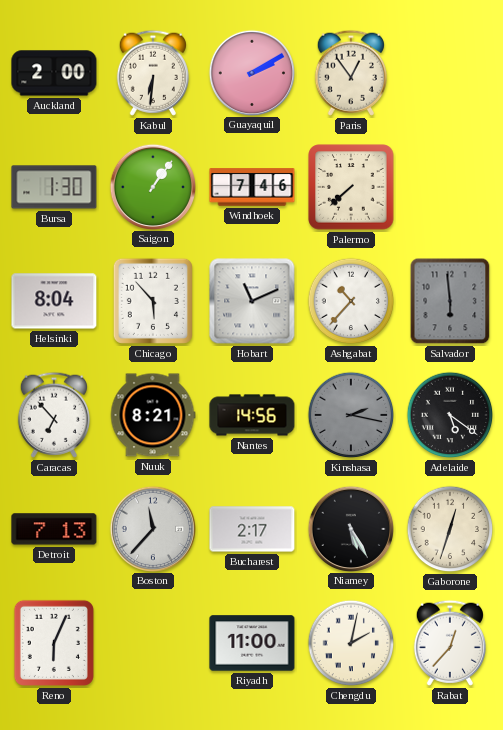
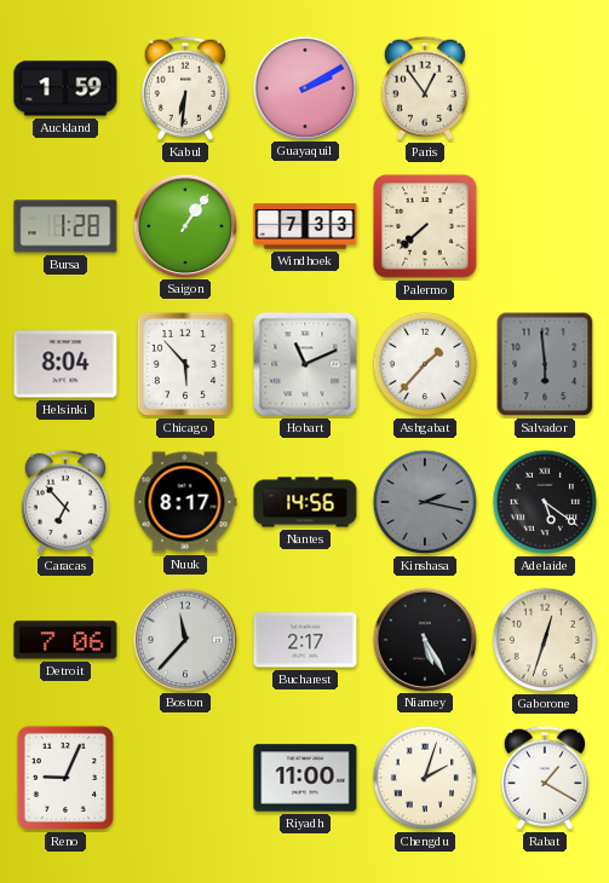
Auckland: 2:00 -> 1:59 (65, 88)
Bursa: 1:30 -> 1:28 (65, 226)
Windhoek: 7:46 -> 7:33 (305, 226)
Ashgabat: 10:37 -> 1:37 (425, 364)
Nuuk: 8:21 -> 8:17 (185, 502)
Detroit: 7:13 -> 7:06 (65, 640)
Reno: 6:04 -> 9:04 (65, 778)
Chengdu: 2:02 -> 2:03 (425, 778)
Rabat: 12:37 -> 1:20 (545, 778)
